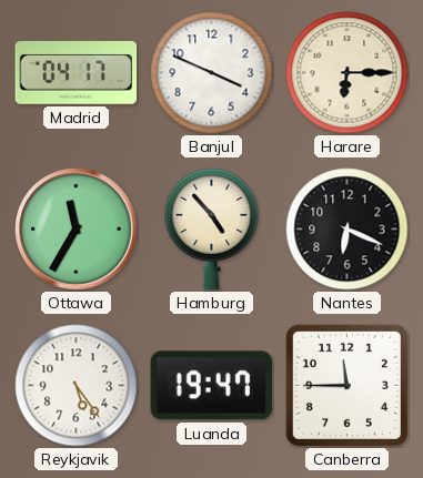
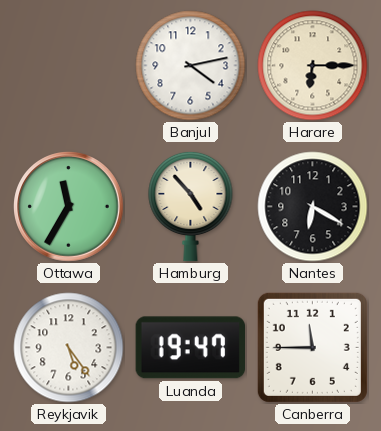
Madrid: 04:17 -> none (77, 72)
Banjul: 3:49 -> 4:13 (191, 66)
Nantes: 6:19 -> 6:20 (313, 207)
